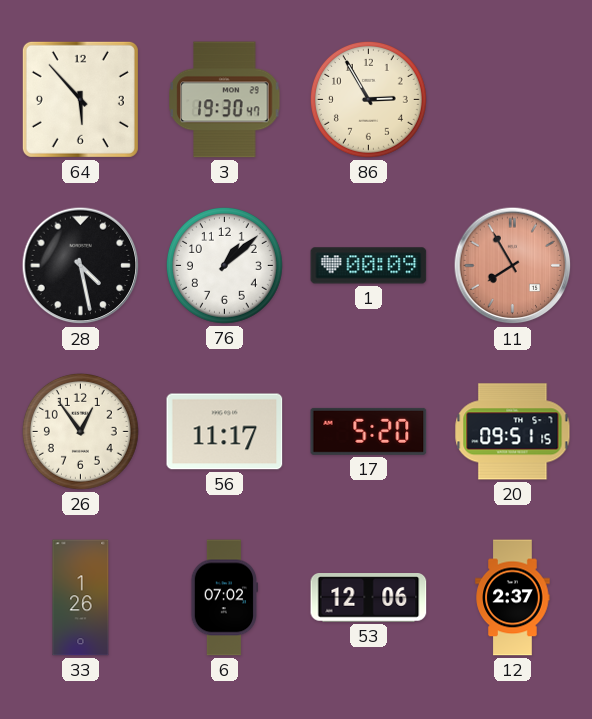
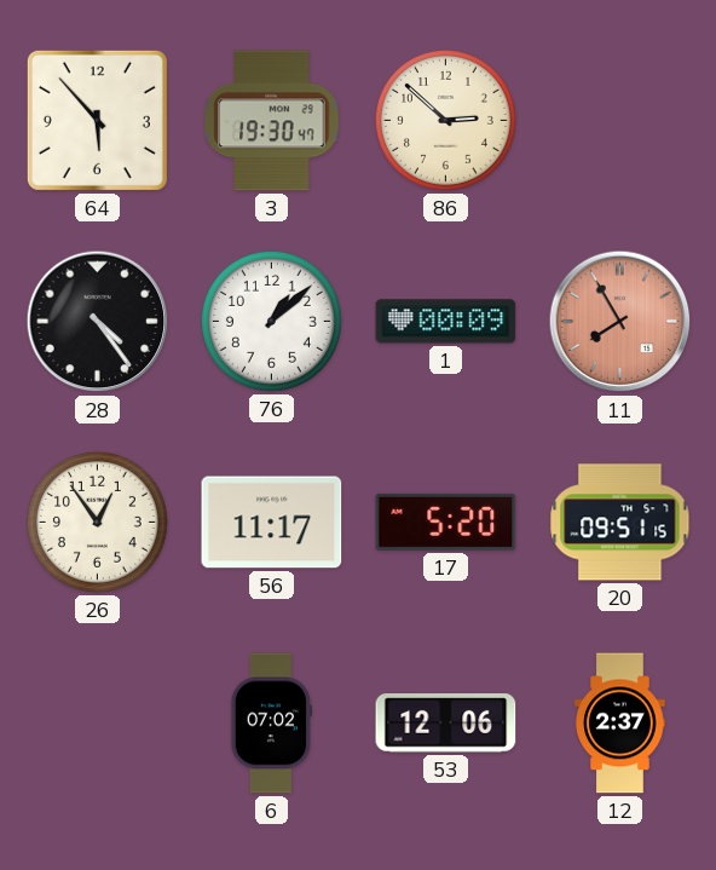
86: 2:55 -> 2:52 (445, 120)
28: 4:28 -> 4:24 (98, 322)
33: 1:26 -> none (81, 598)
